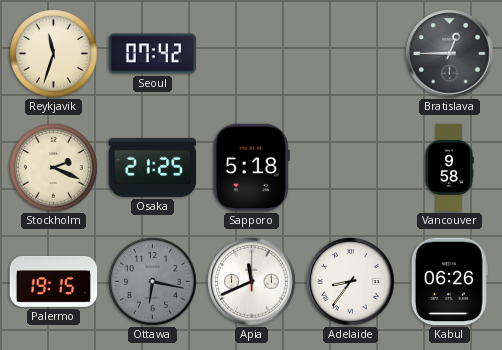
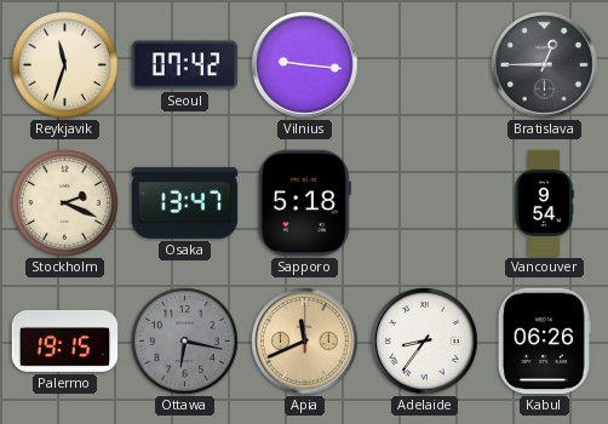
Vilnius: none -> 9:16 (305, 65)
Osaka: 21:25 -> 13:47 (185, 202)
Vancouver: 9:58 -> 9:54 (544, 204)
Apia dial: white -> champagne (305, 342)
